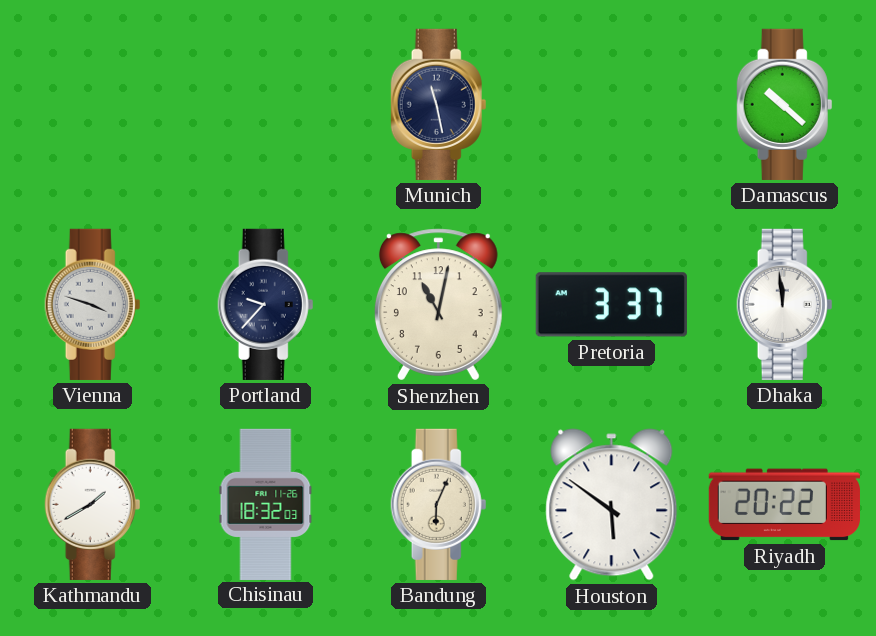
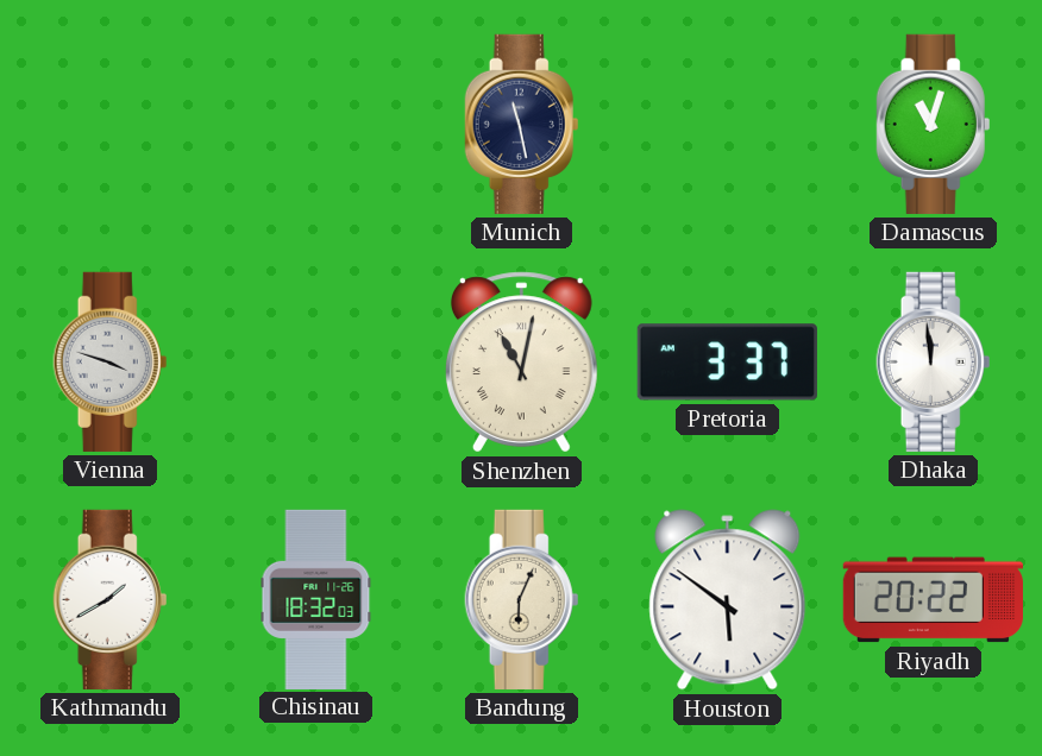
Damascus: 10:22 -> 11:03 (934, 124)
Portland: 9:37 -> none (266, 304)
Shenzhen numerals: Arabic -> Roman (521, 363)
